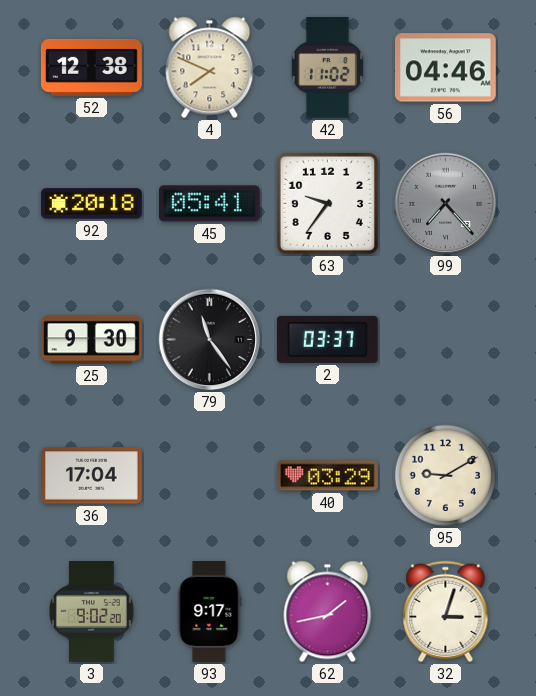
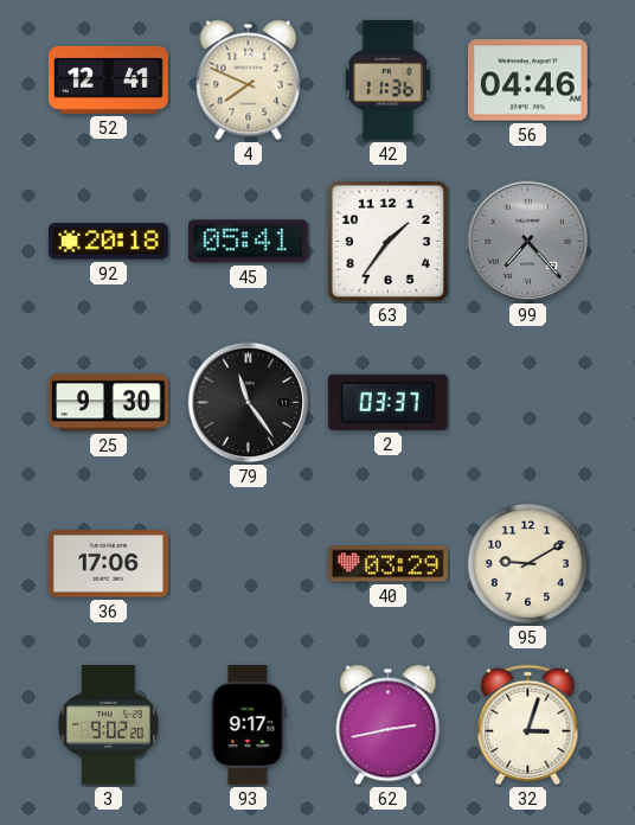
52: 12:38 -> 12:41 (109, 79)
42: 11:02 -> 11:36 (387, 79)
63: 9:36 -> 1:36 (387, 241)
36: 17:04 -> 17:06 (108, 564)
62: 1:43 -> 2:43 (389, 725)
